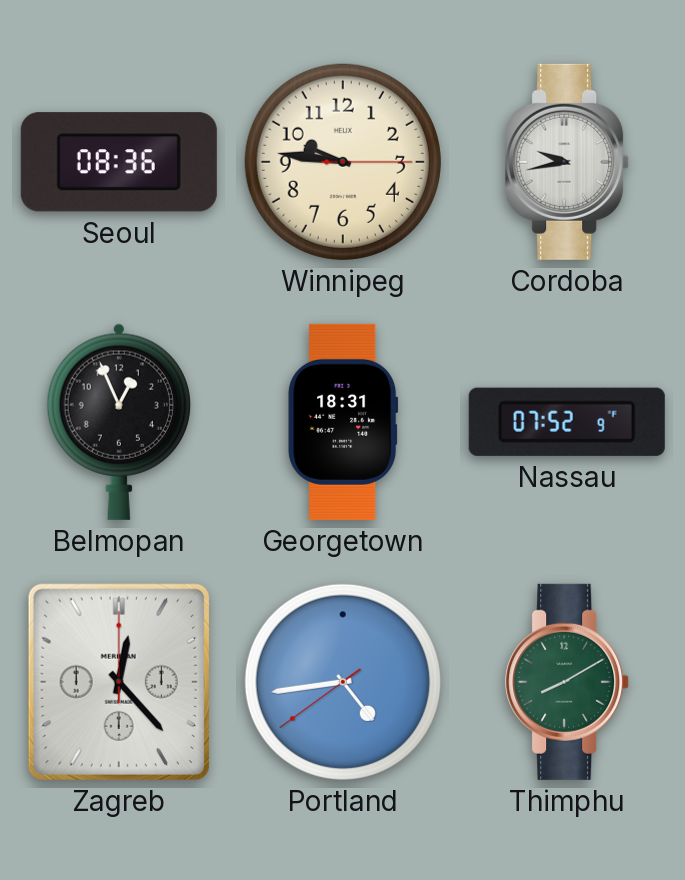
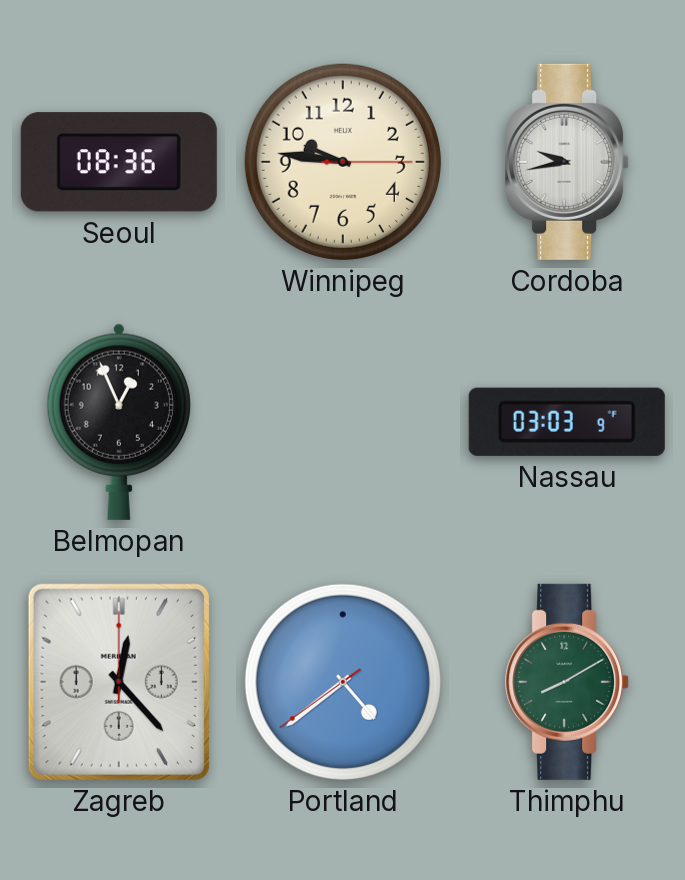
Georgetown: 18:31 -> none (343, 422)
Nassau: 07:52 -> 03:03 (567, 422)
Portland: 4:43 -> 4:38 (343, 682)
